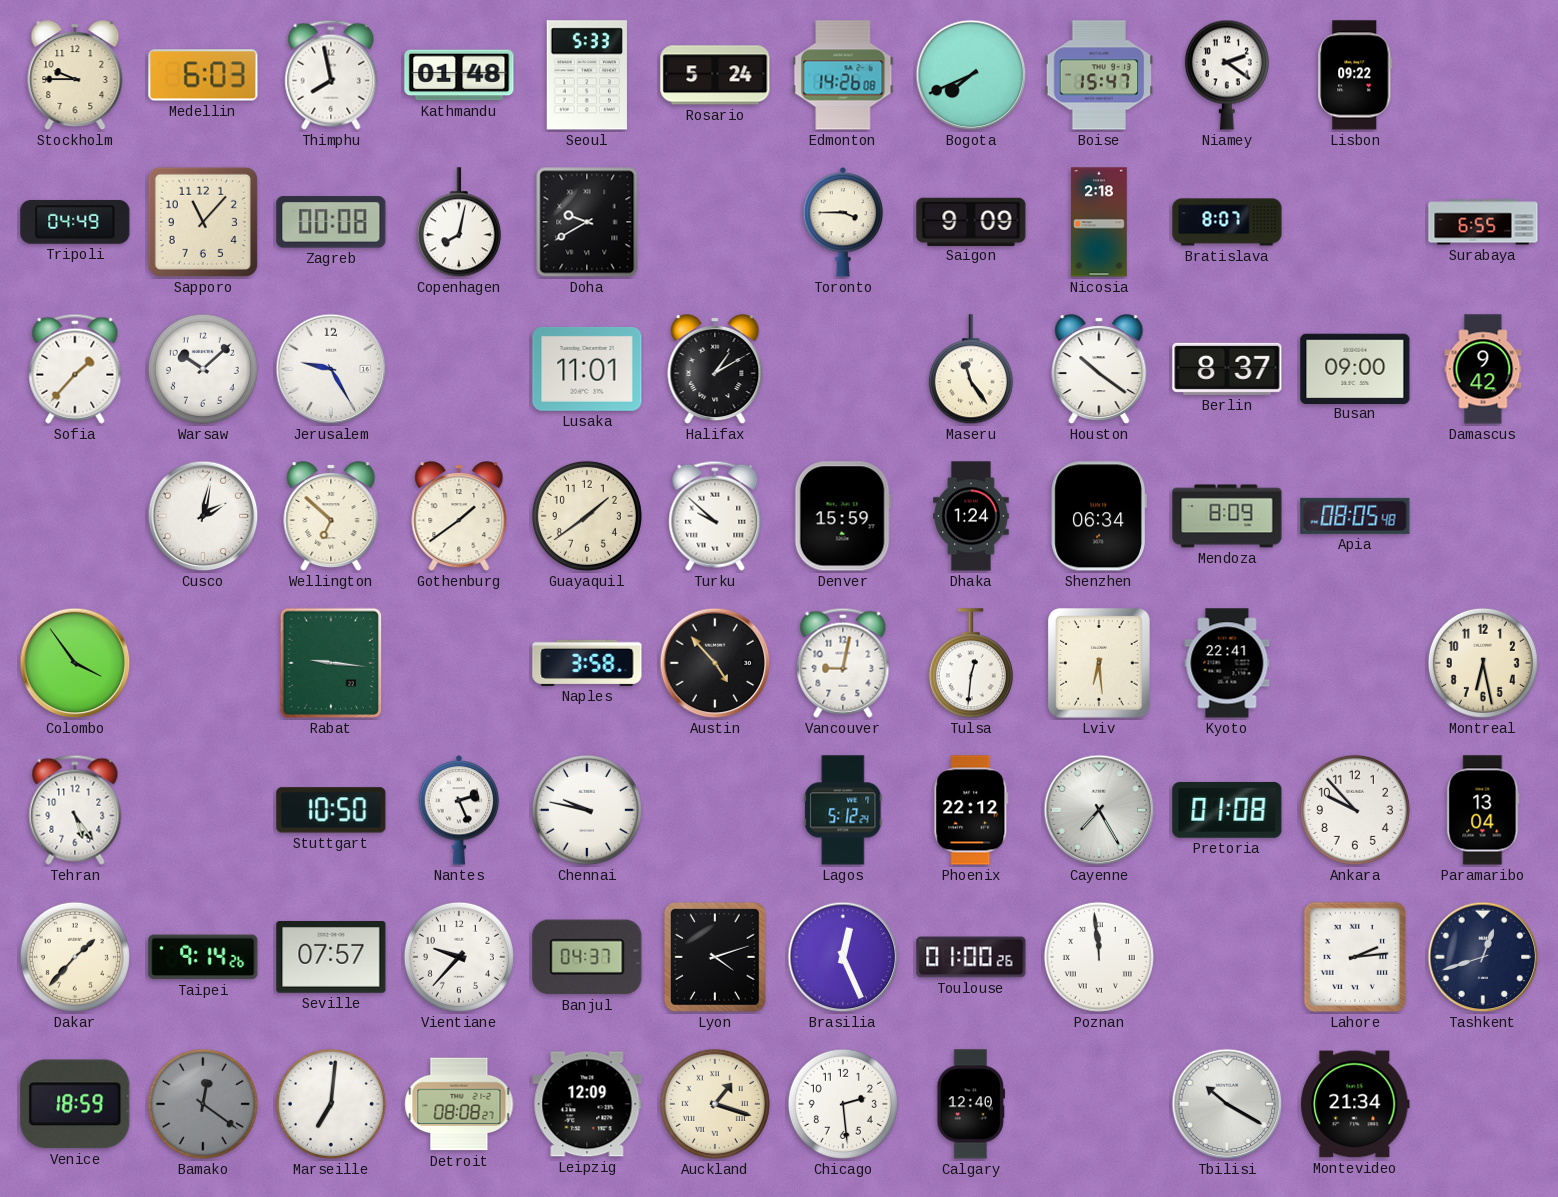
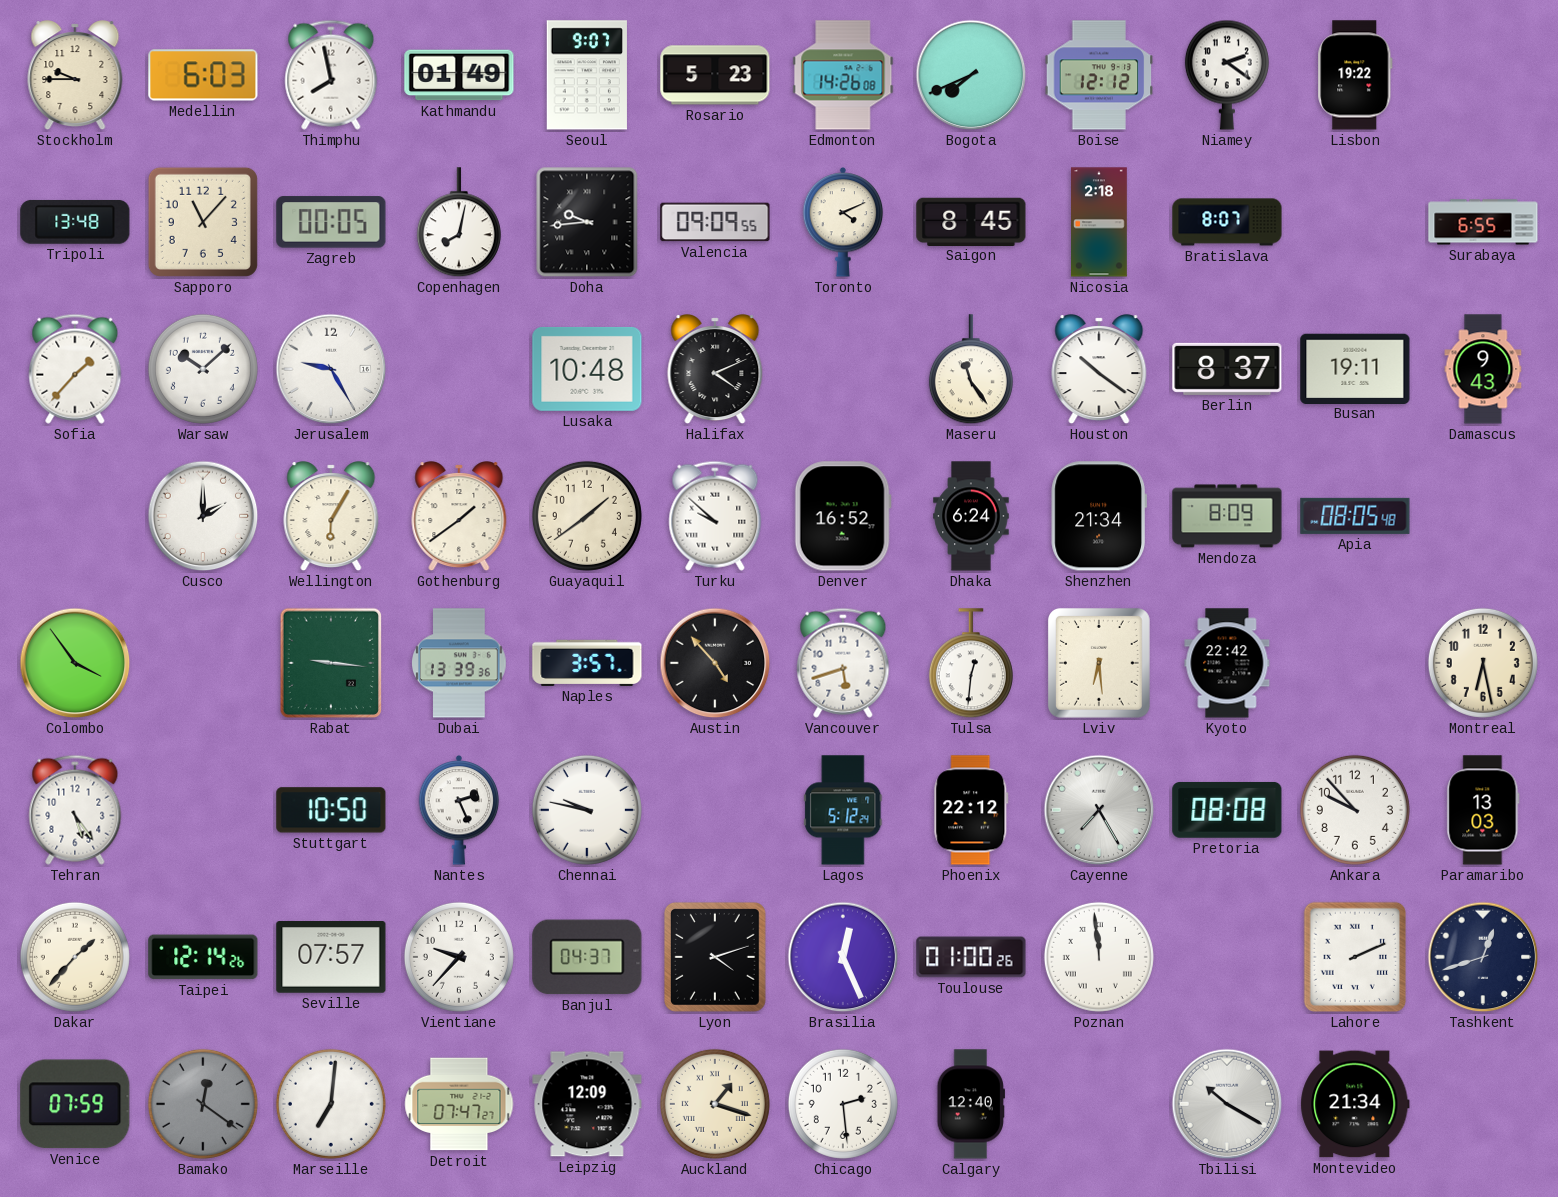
Kathmandu: 01:48 -> 01:49 (459, 75)
Seoul: 5:33 -> 9:07 (587, 75)
Rosario: 5:24 -> 5:23 (715, 75)
Boise: 15:47 -> 12:12 (1099, 75)
Lisbon: 09:22 -> 19:22 (1355, 75)
Tripoli: 04:49 -> 13:48 (75, 222)
Zagreb: 00:08 -> 00:05 (331, 222)
Doha: 9:40 -> 9:44 (587, 222)
Valencia: none -> 09:09 (715, 222)
Toronto: 3:45 -> 4:11 (843, 223)
Saigon: 9:09 -> 8:45 (971, 221)
Lusaka: 11:01 -> 10:48 (587, 369)
Halifax: 1:10 -> 4:11 (715, 370)
Busan: 09:00 -> 19:11 (1355, 368)
Damascus: 9:42 -> 9:43 (1483, 369)
Cusco: 2:02 -> 2:00 (203, 516)
Wellington: 6:52 -> 6:05 (331, 517)
Denver: 15:59 -> 16:52 (843, 516)
Dhaka: 1:24 -> 6:24 (971, 516)
Shenzhen: 06:34 -> 21:34 (1099, 516)
Dubai: none -> 13:39 (460, 663)
Naples: 3:58 -> 3:57 (587, 663)
Vancouver: 9:02 -> 5:42 (843, 663)
Kyoto: 22:41 -> 22:42 (1227, 663)
Pretoria: 01:08 -> 08:08 (1227, 810)
Paramaribo: 13:04 -> 13:03 (1483, 810)
Taipei: 9:14 -> 12:14 (203, 957)
Lahore: 2:14 -> 2:11 (1355, 957)
Venice: 18:59 -> 07:59 (75, 1104)
Detroit: 08:08 -> 07:47 (459, 1104)
